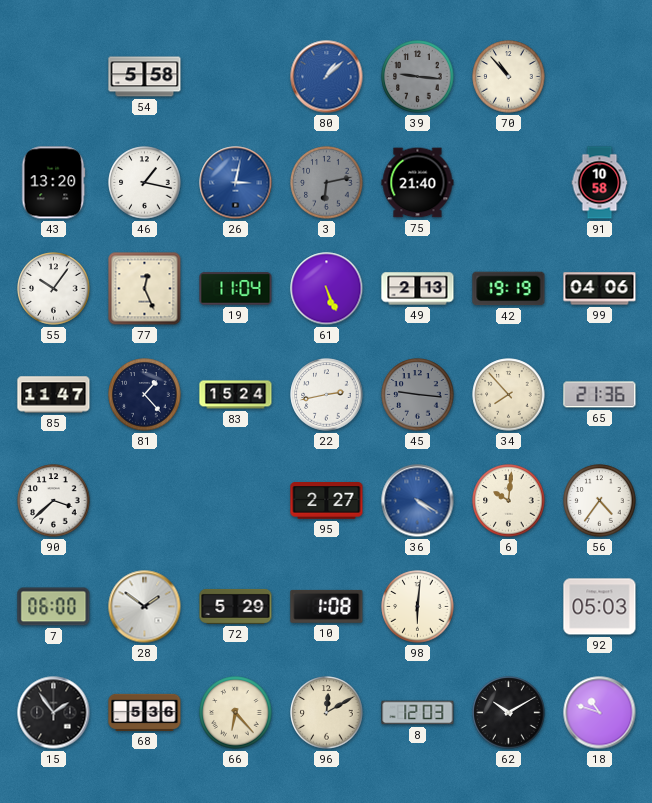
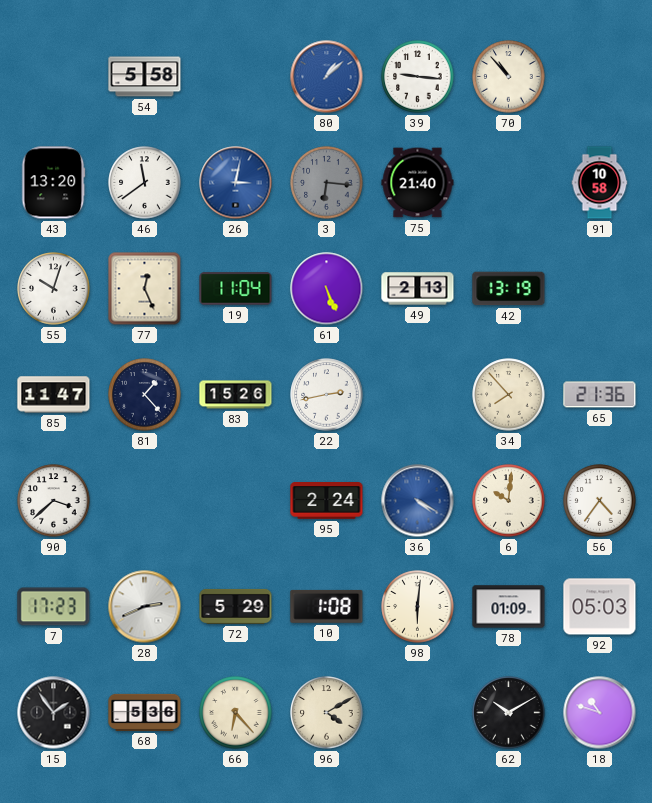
39 dial: grey -> white (418, 77)
46: 1:17 -> 11:39 (145, 183)
3: 6:13 -> 6:16 (327, 183)
55: 10:06 -> 10:03 (54, 289)
42: 19:19 -> 13:19 (509, 289)
99: 04:06 -> none (600, 289)
83: 15:24 -> 15:26 (236, 395)
45: 9:16 -> none (418, 395)
95: 2:27 -> 2:24 (327, 501)
7: 06:00 -> 17:23 (54, 607)
28: 1:51 -> 2:41 (145, 607)
78: none -> 01:09 (509, 607)
96: 12:10 -> 4:10 (327, 713)
8: 12:03 -> none (418, 713)
